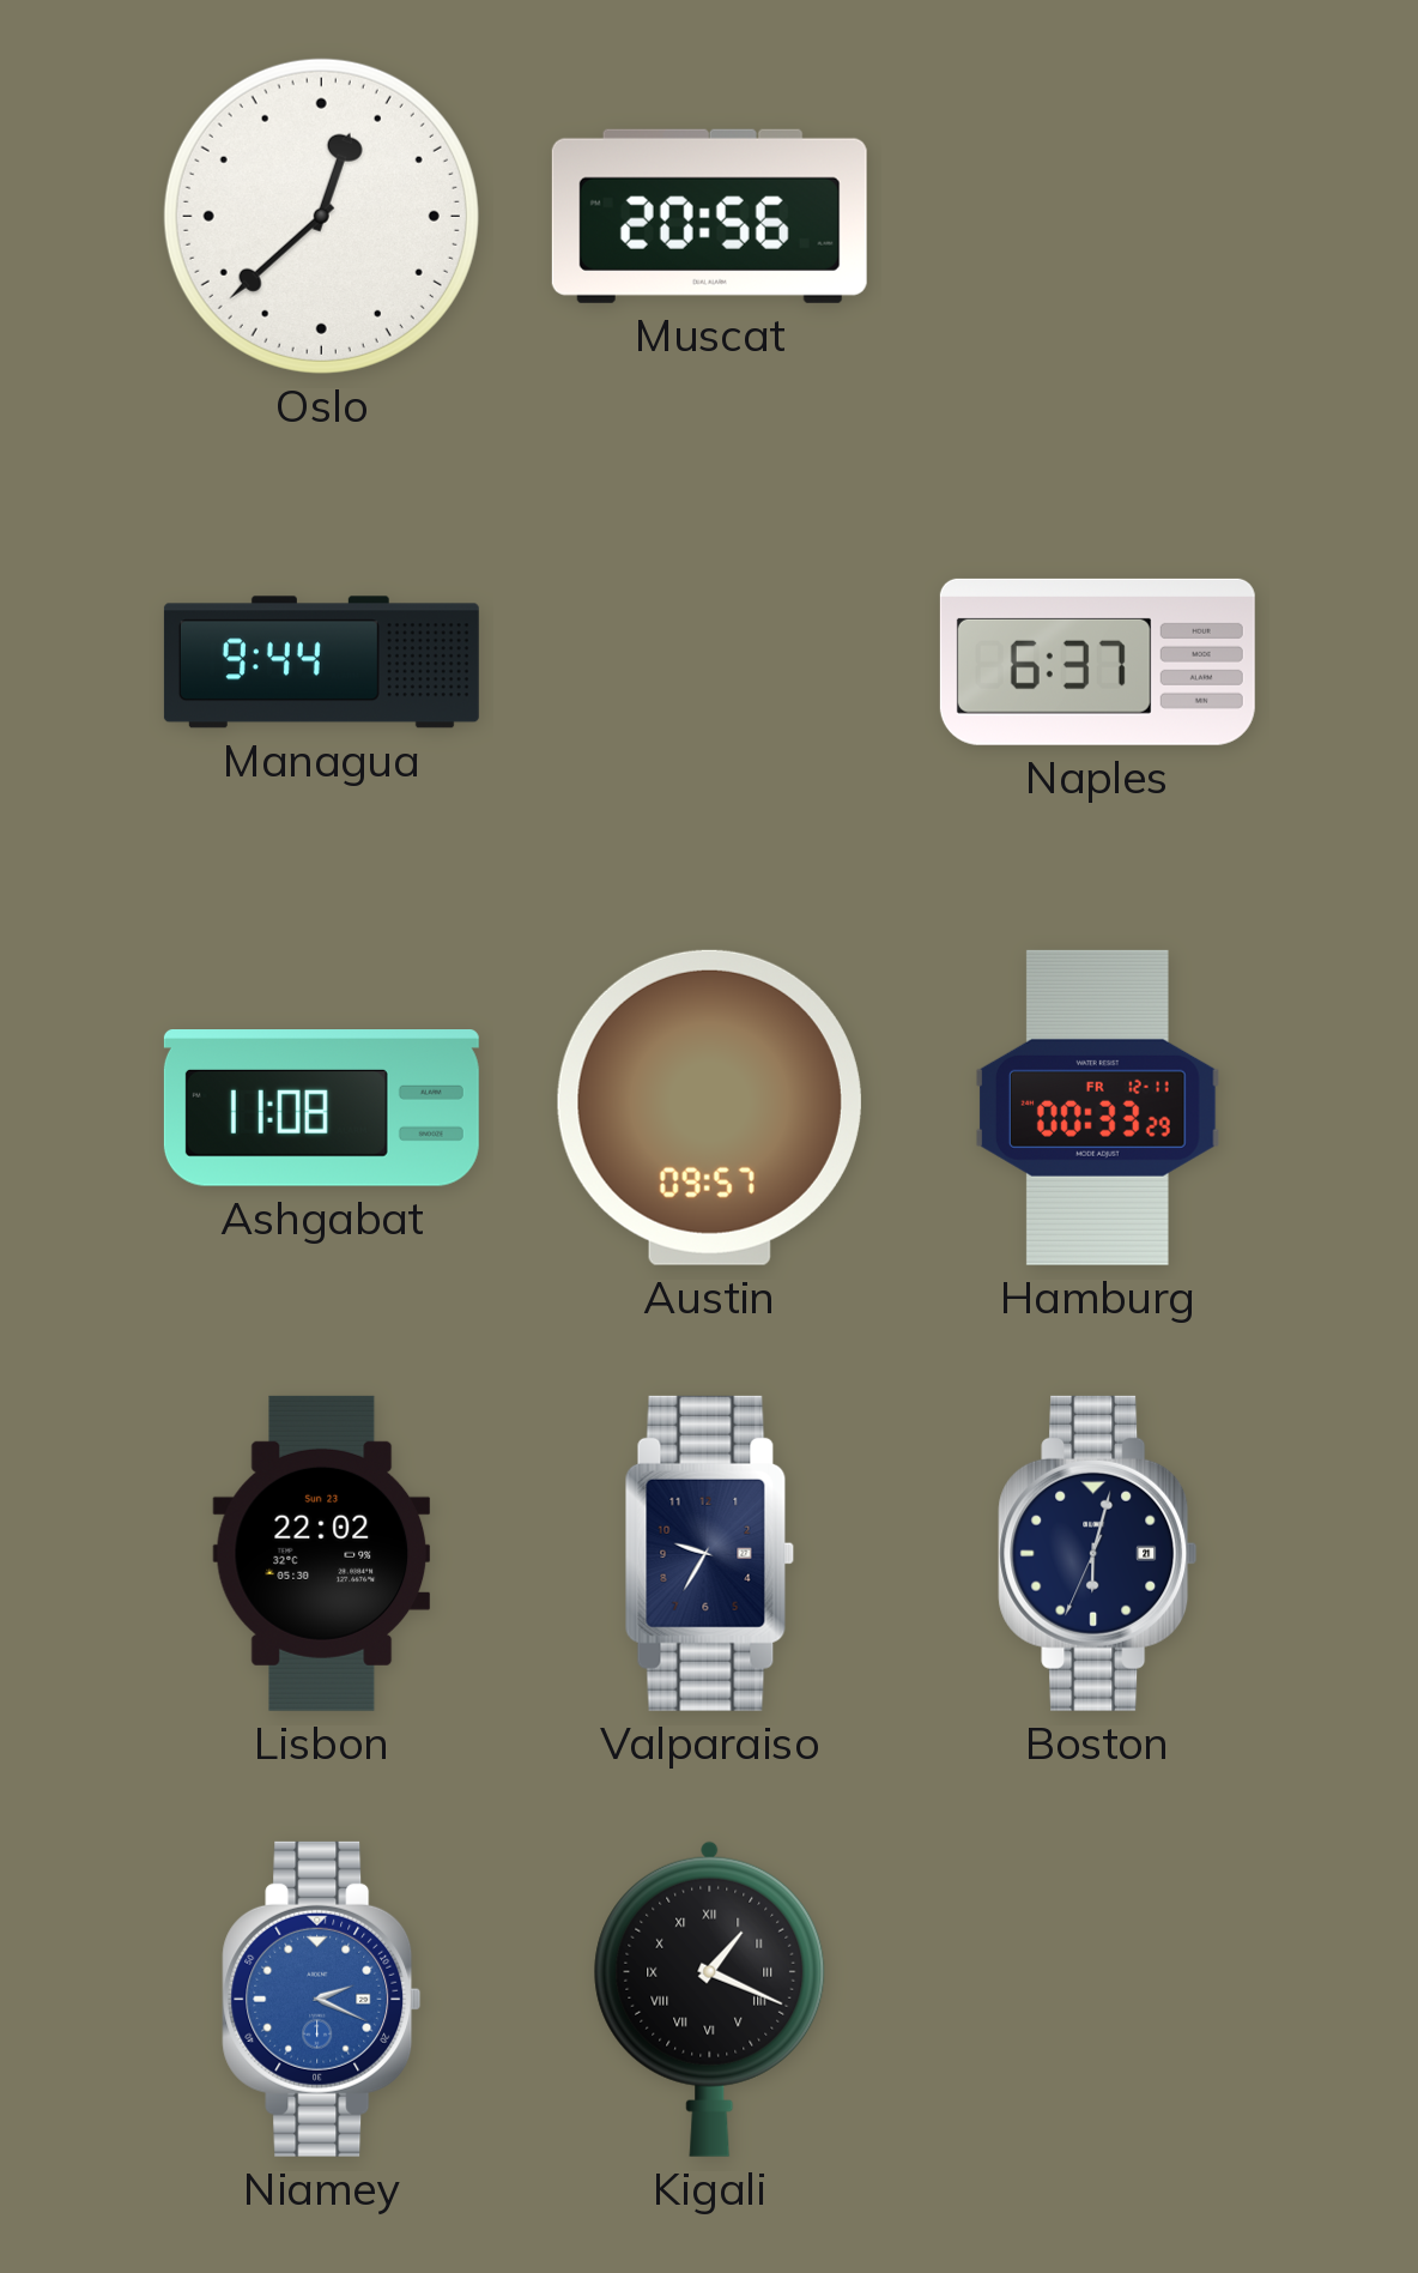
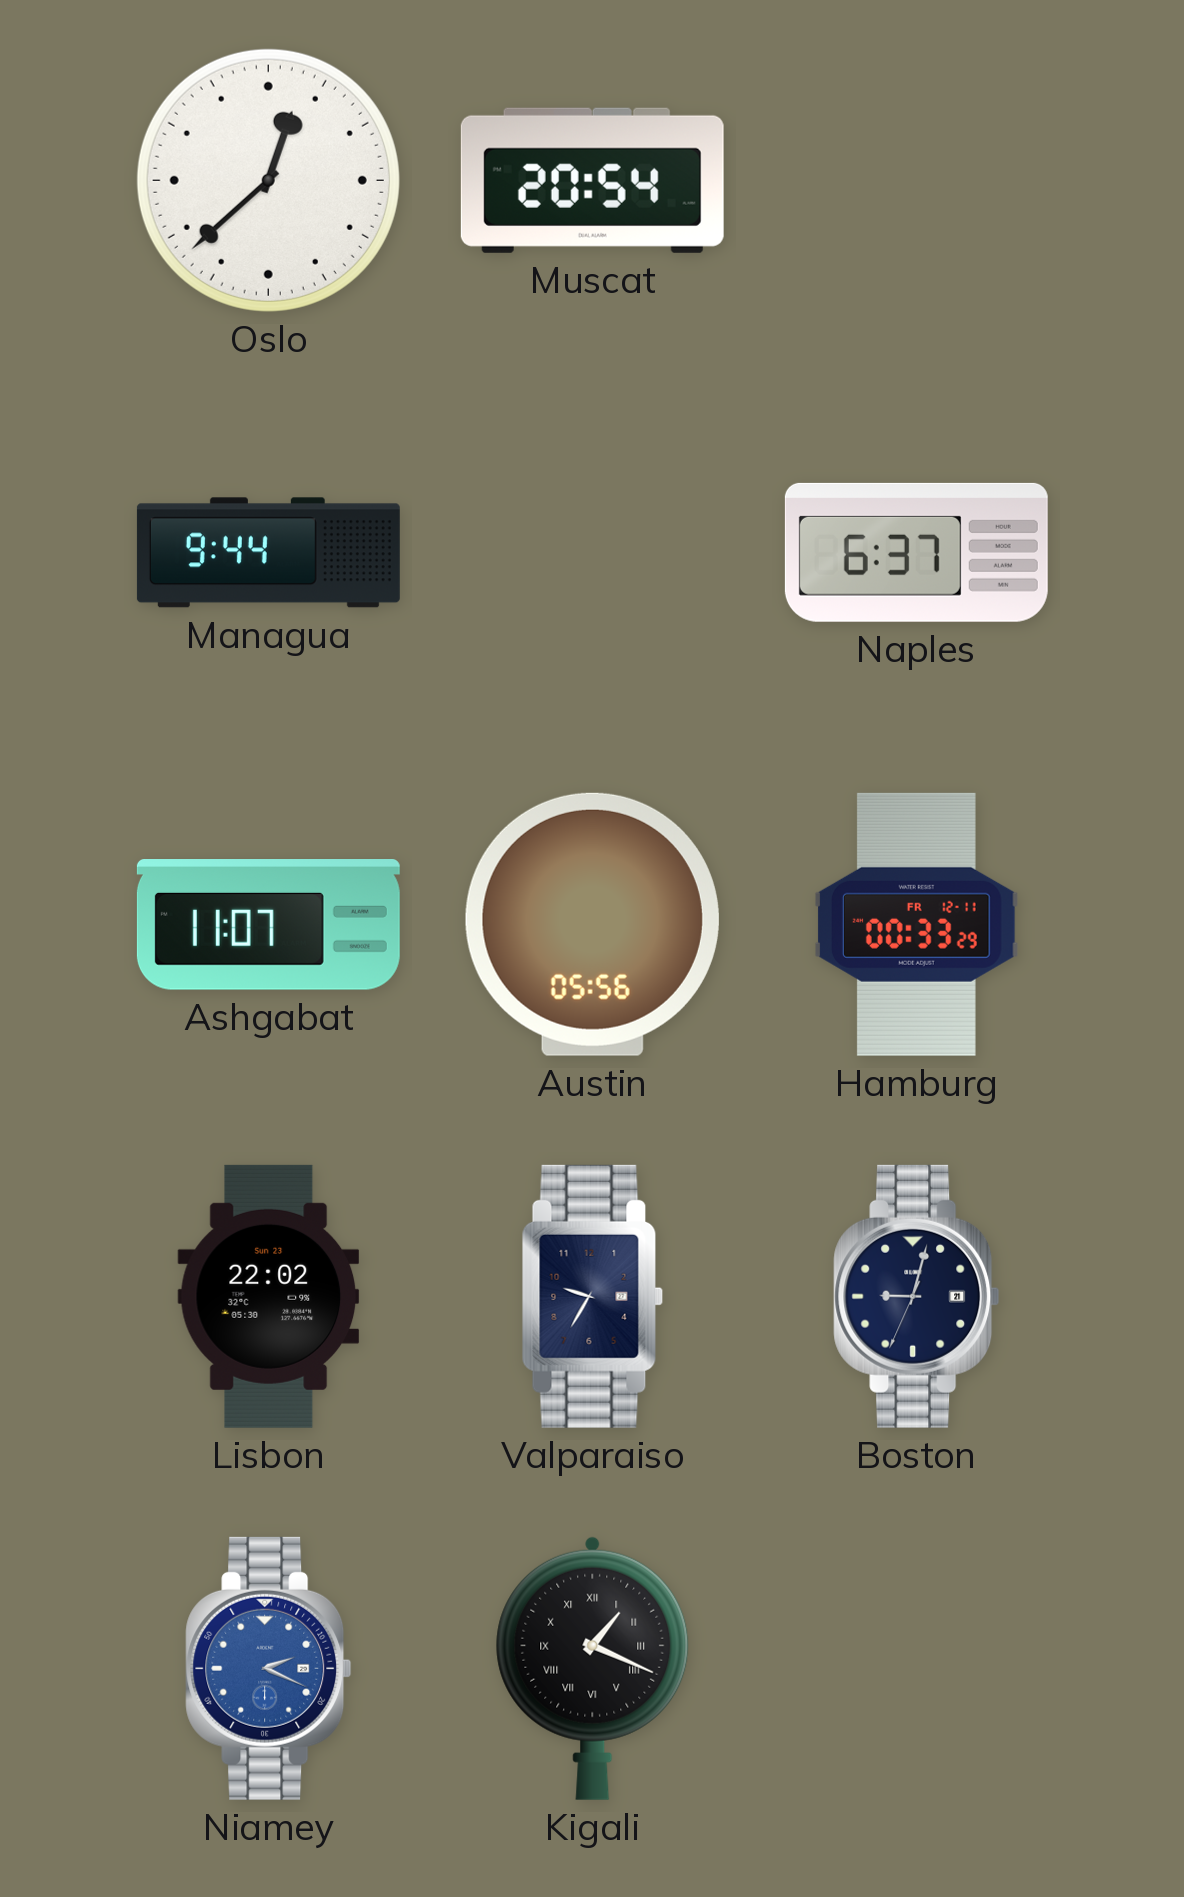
Muscat: 20:56 -> 20:54 (592, 180)
Ashgabat: 11:08 -> 11:07 (268, 925)
Austin: 09:57 -> 05:56 (592, 924)
Boston: 6:02 -> 9:02 (917, 1296)
